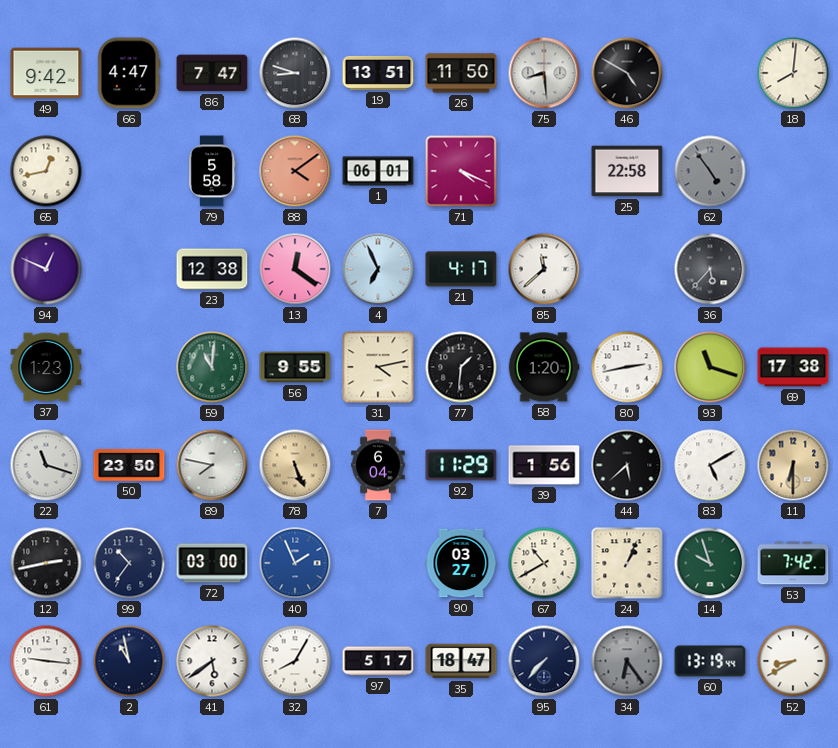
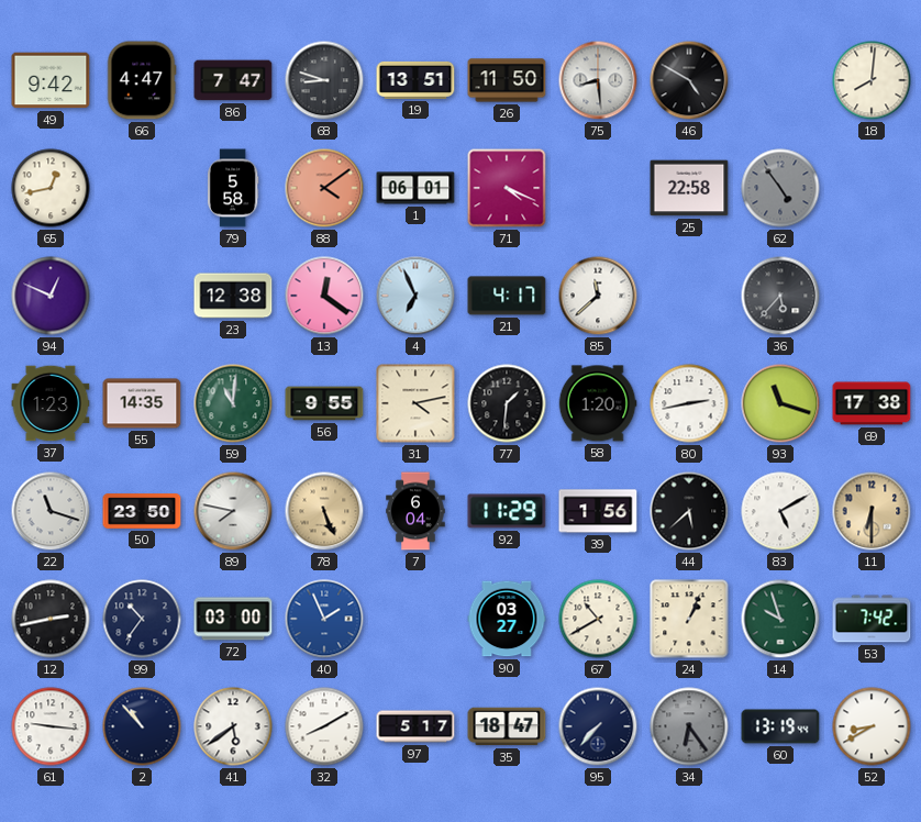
55: none -> 14:35 (142, 403)
2: 10:58 -> 10:53 (142, 726)
32: 8:05 -> 8:10 (324, 726)
